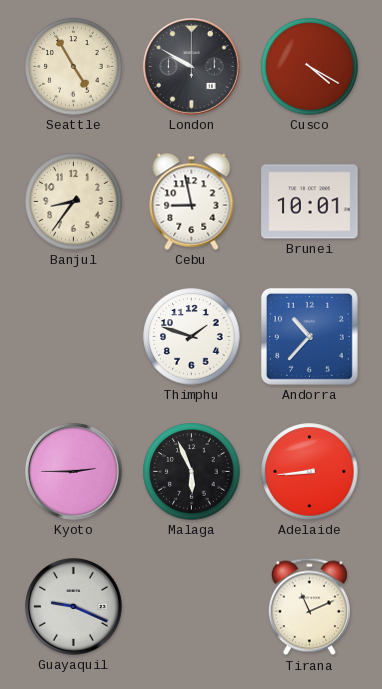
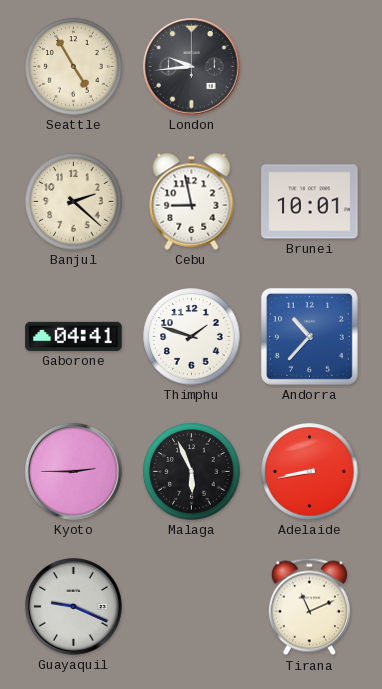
London: 9:50 -> 9:44 (192, 67)
Cusco: 4:20 -> none (310, 67)
Banjul: 8:36 -> 2:22 (74, 202)
Gaborone: none -> 04:41 (74, 336)
Adelaide: 8:44 -> 8:43 (310, 472)
